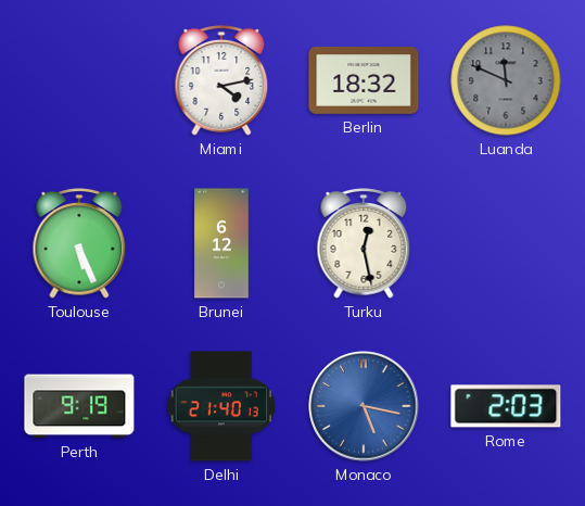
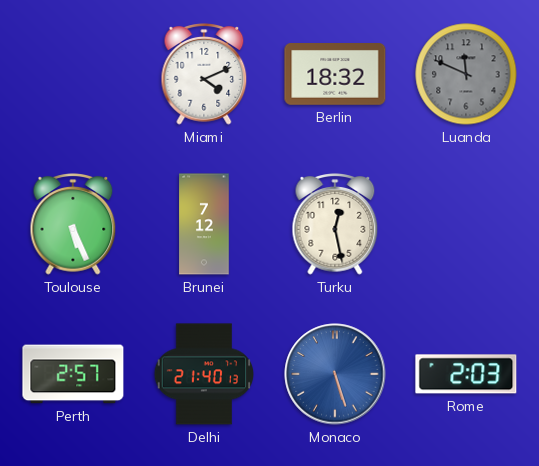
Miami: 4:13 -> 4:11 (204, 74)
Brunei: 6:12 -> 7:12 (204, 224)
Perth: 9:19 -> 2:57 (73, 374)
Monaco: 5:17 -> 5:27 (335, 374)
